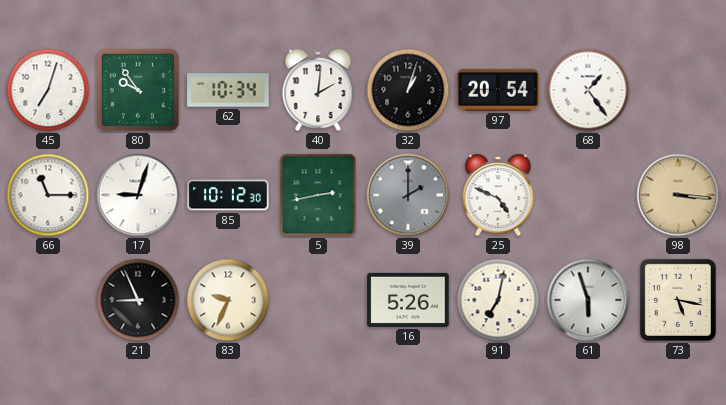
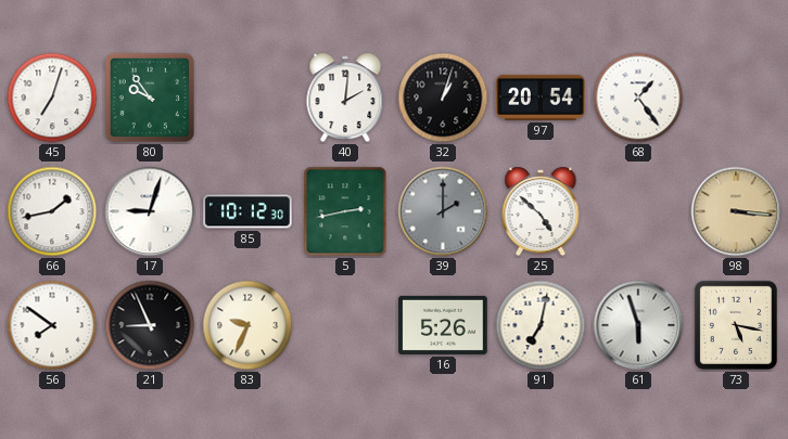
62: 10:34 -> none (228, 90)
66: 11:15 -> 1:43 (52, 211)
25: 4:49 -> 4:52 (541, 211)
56: none -> 7:51 (52, 325)
